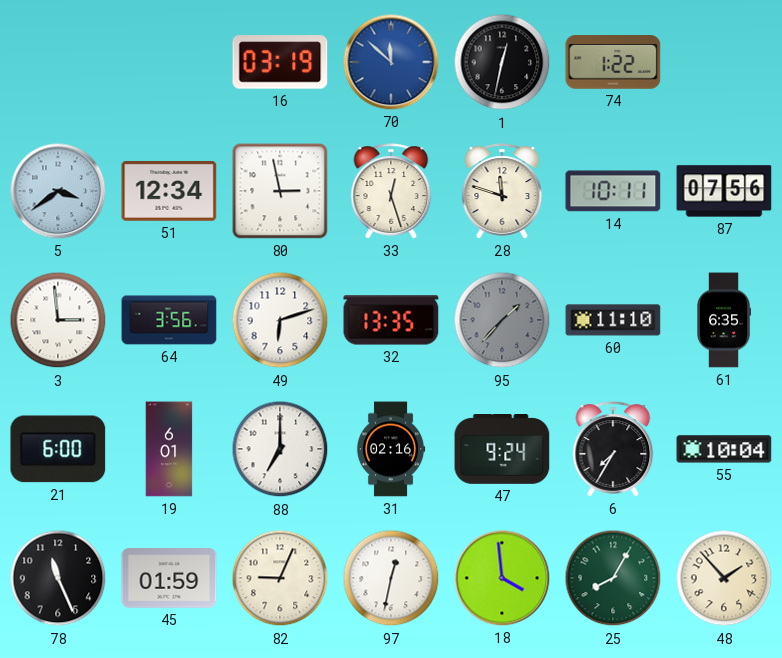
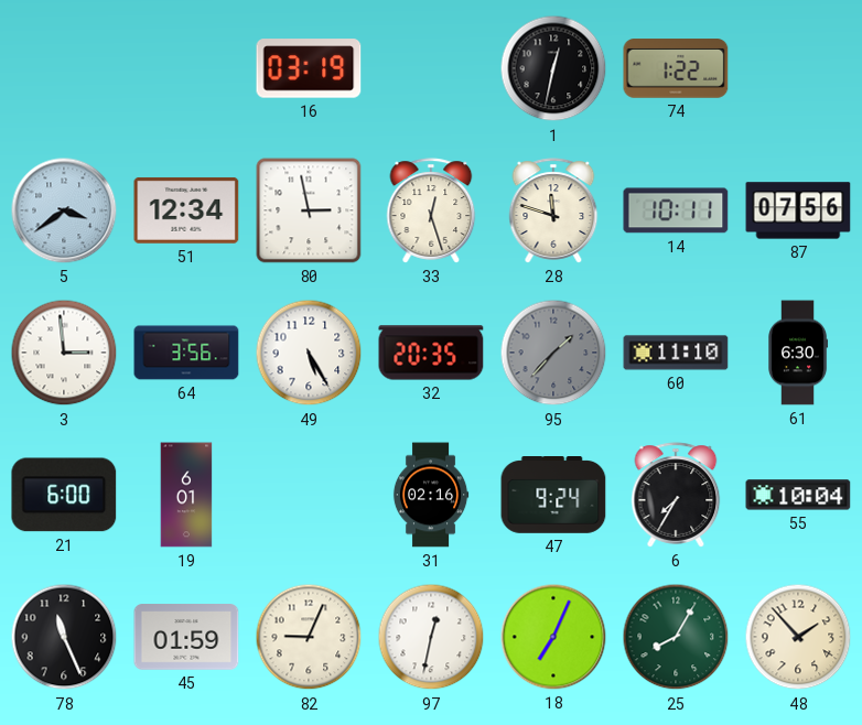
70: 11:52 -> none (391, 62)
49: 6:12 -> 5:25 (309, 353)
32: 13:35 -> 20:35 (431, 353)
61: 6:35 -> 6:30 (799, 353)
88: 7:00 -> none (280, 449)
18: 3:59 -> 7:04 (553, 637)
